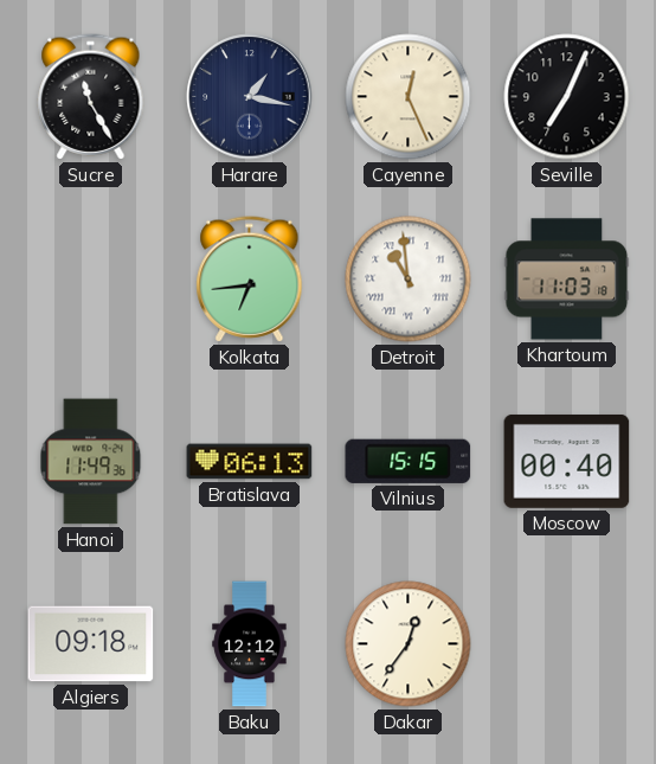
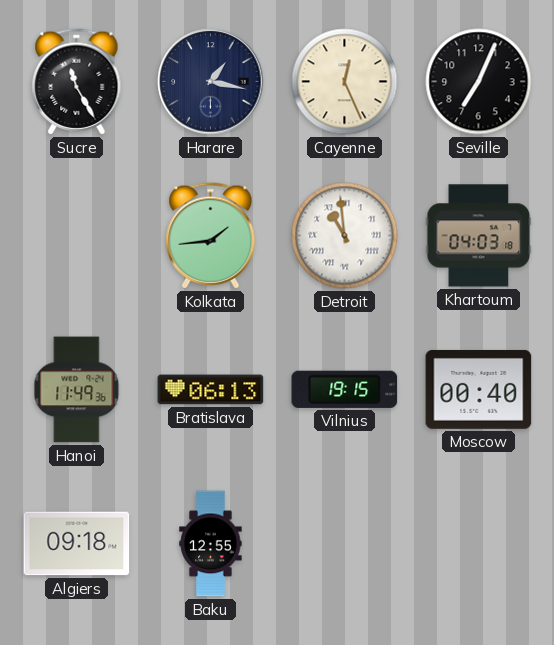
Kolkata: 6:44 -> 1:44 (211, 236)
Khartoum: 11:03 -> 04:03 (479, 236)
Vilnius: 15:15 -> 19:15 (345, 389)
Baku: 12:12 -> 12:55 (211, 544)
Dakar: 12:36 -> none (409, 644)
